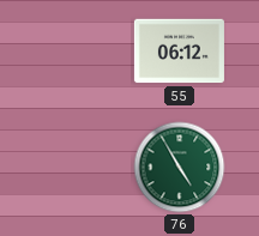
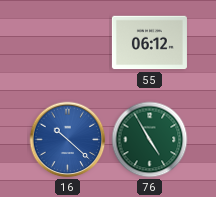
16: none -> 10:22 (68, 140)
